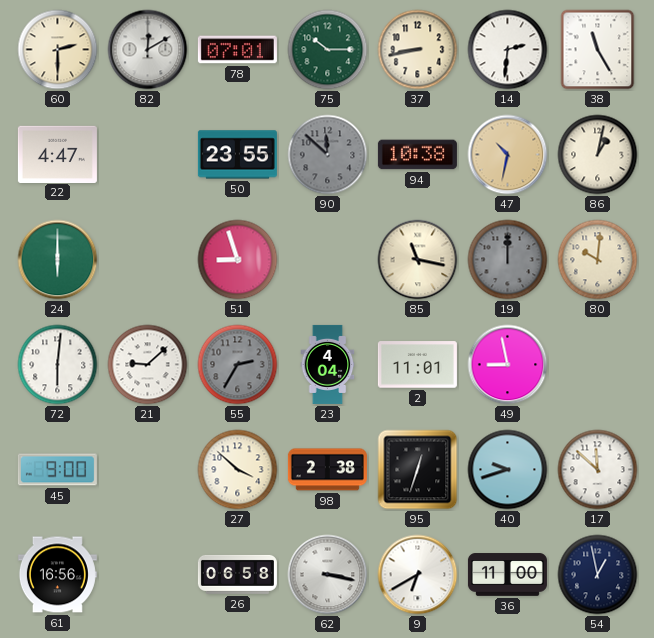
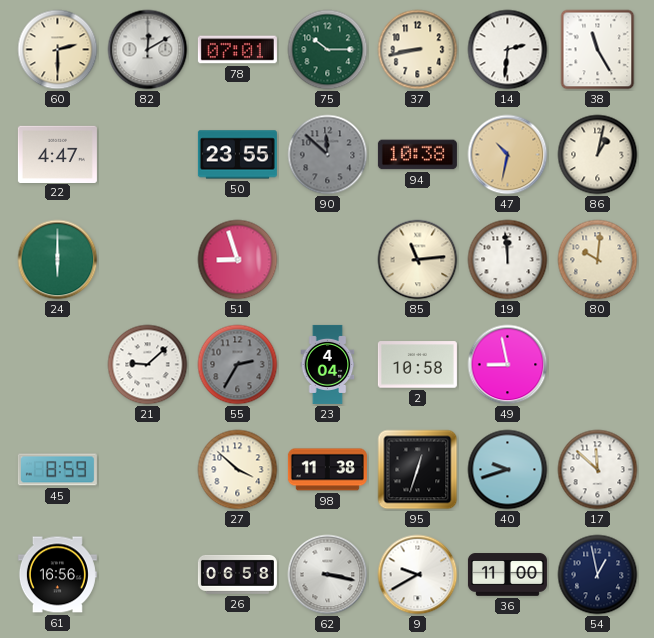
85: 11:17 -> 11:14 (418, 260)
19: 12:00 -> 11:59 (508, 260)
19 dial: grey -> white (508, 260)
72: 6:01 -> none (58, 365)
2: 11:01 -> 10:58 (417, 365)
45: 9:00 -> 8:59 (57, 470)
98: 2:38 -> 11:38 (327, 470)
9: 6:40 -> 9:40 (418, 575)
